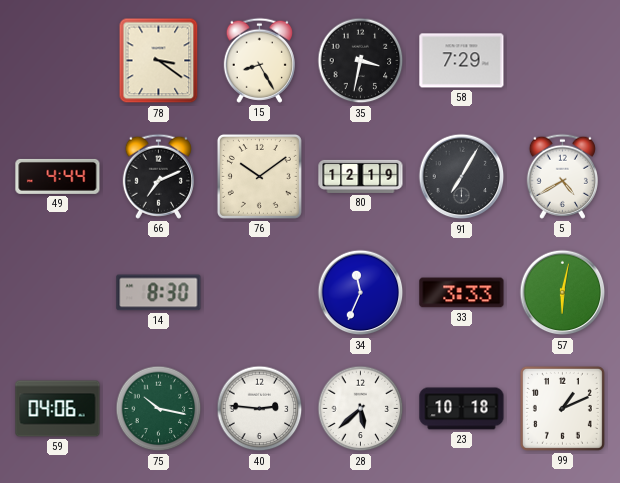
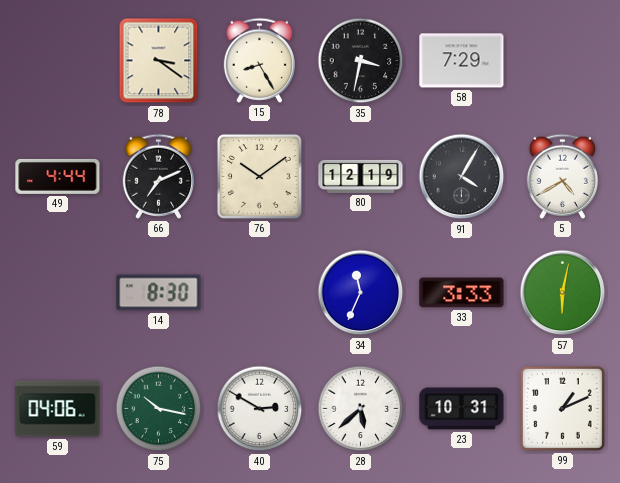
91: 7:05 -> 4:05 (462, 177)
40: 2:46 -> 2:50 (260, 409)
23: 10:18 -> 10:31 (462, 409)
